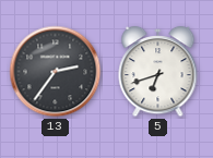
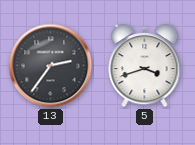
5: 6:42 -> 3:42 (145, 66)
